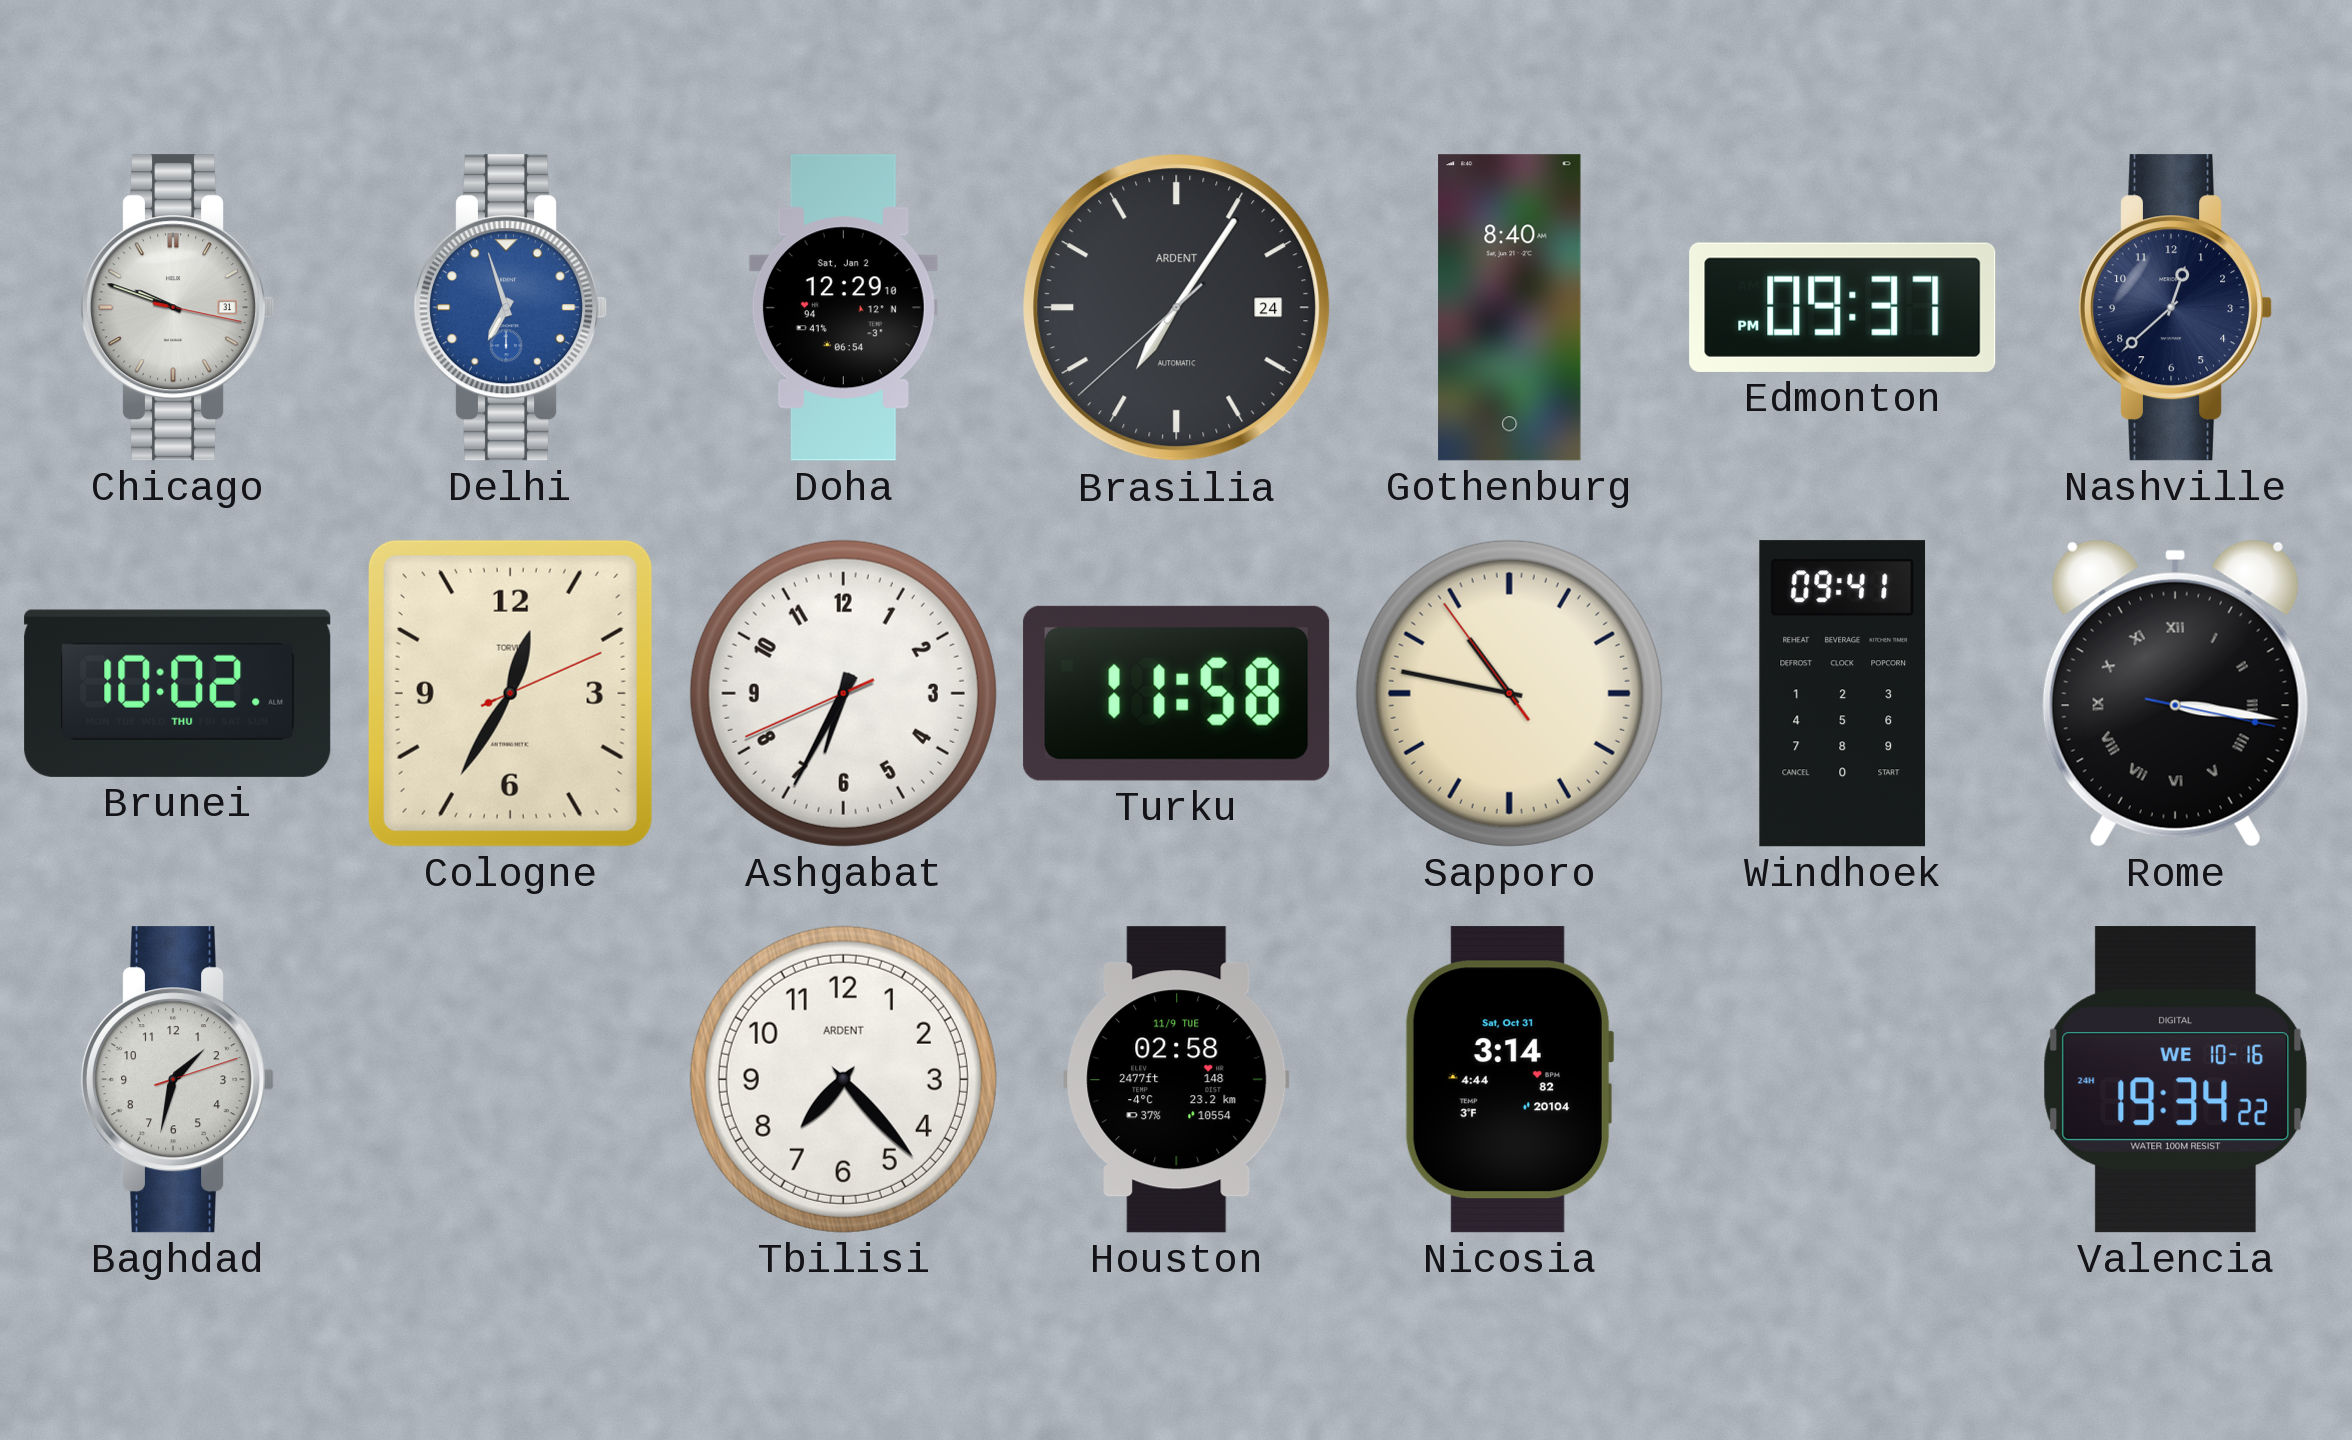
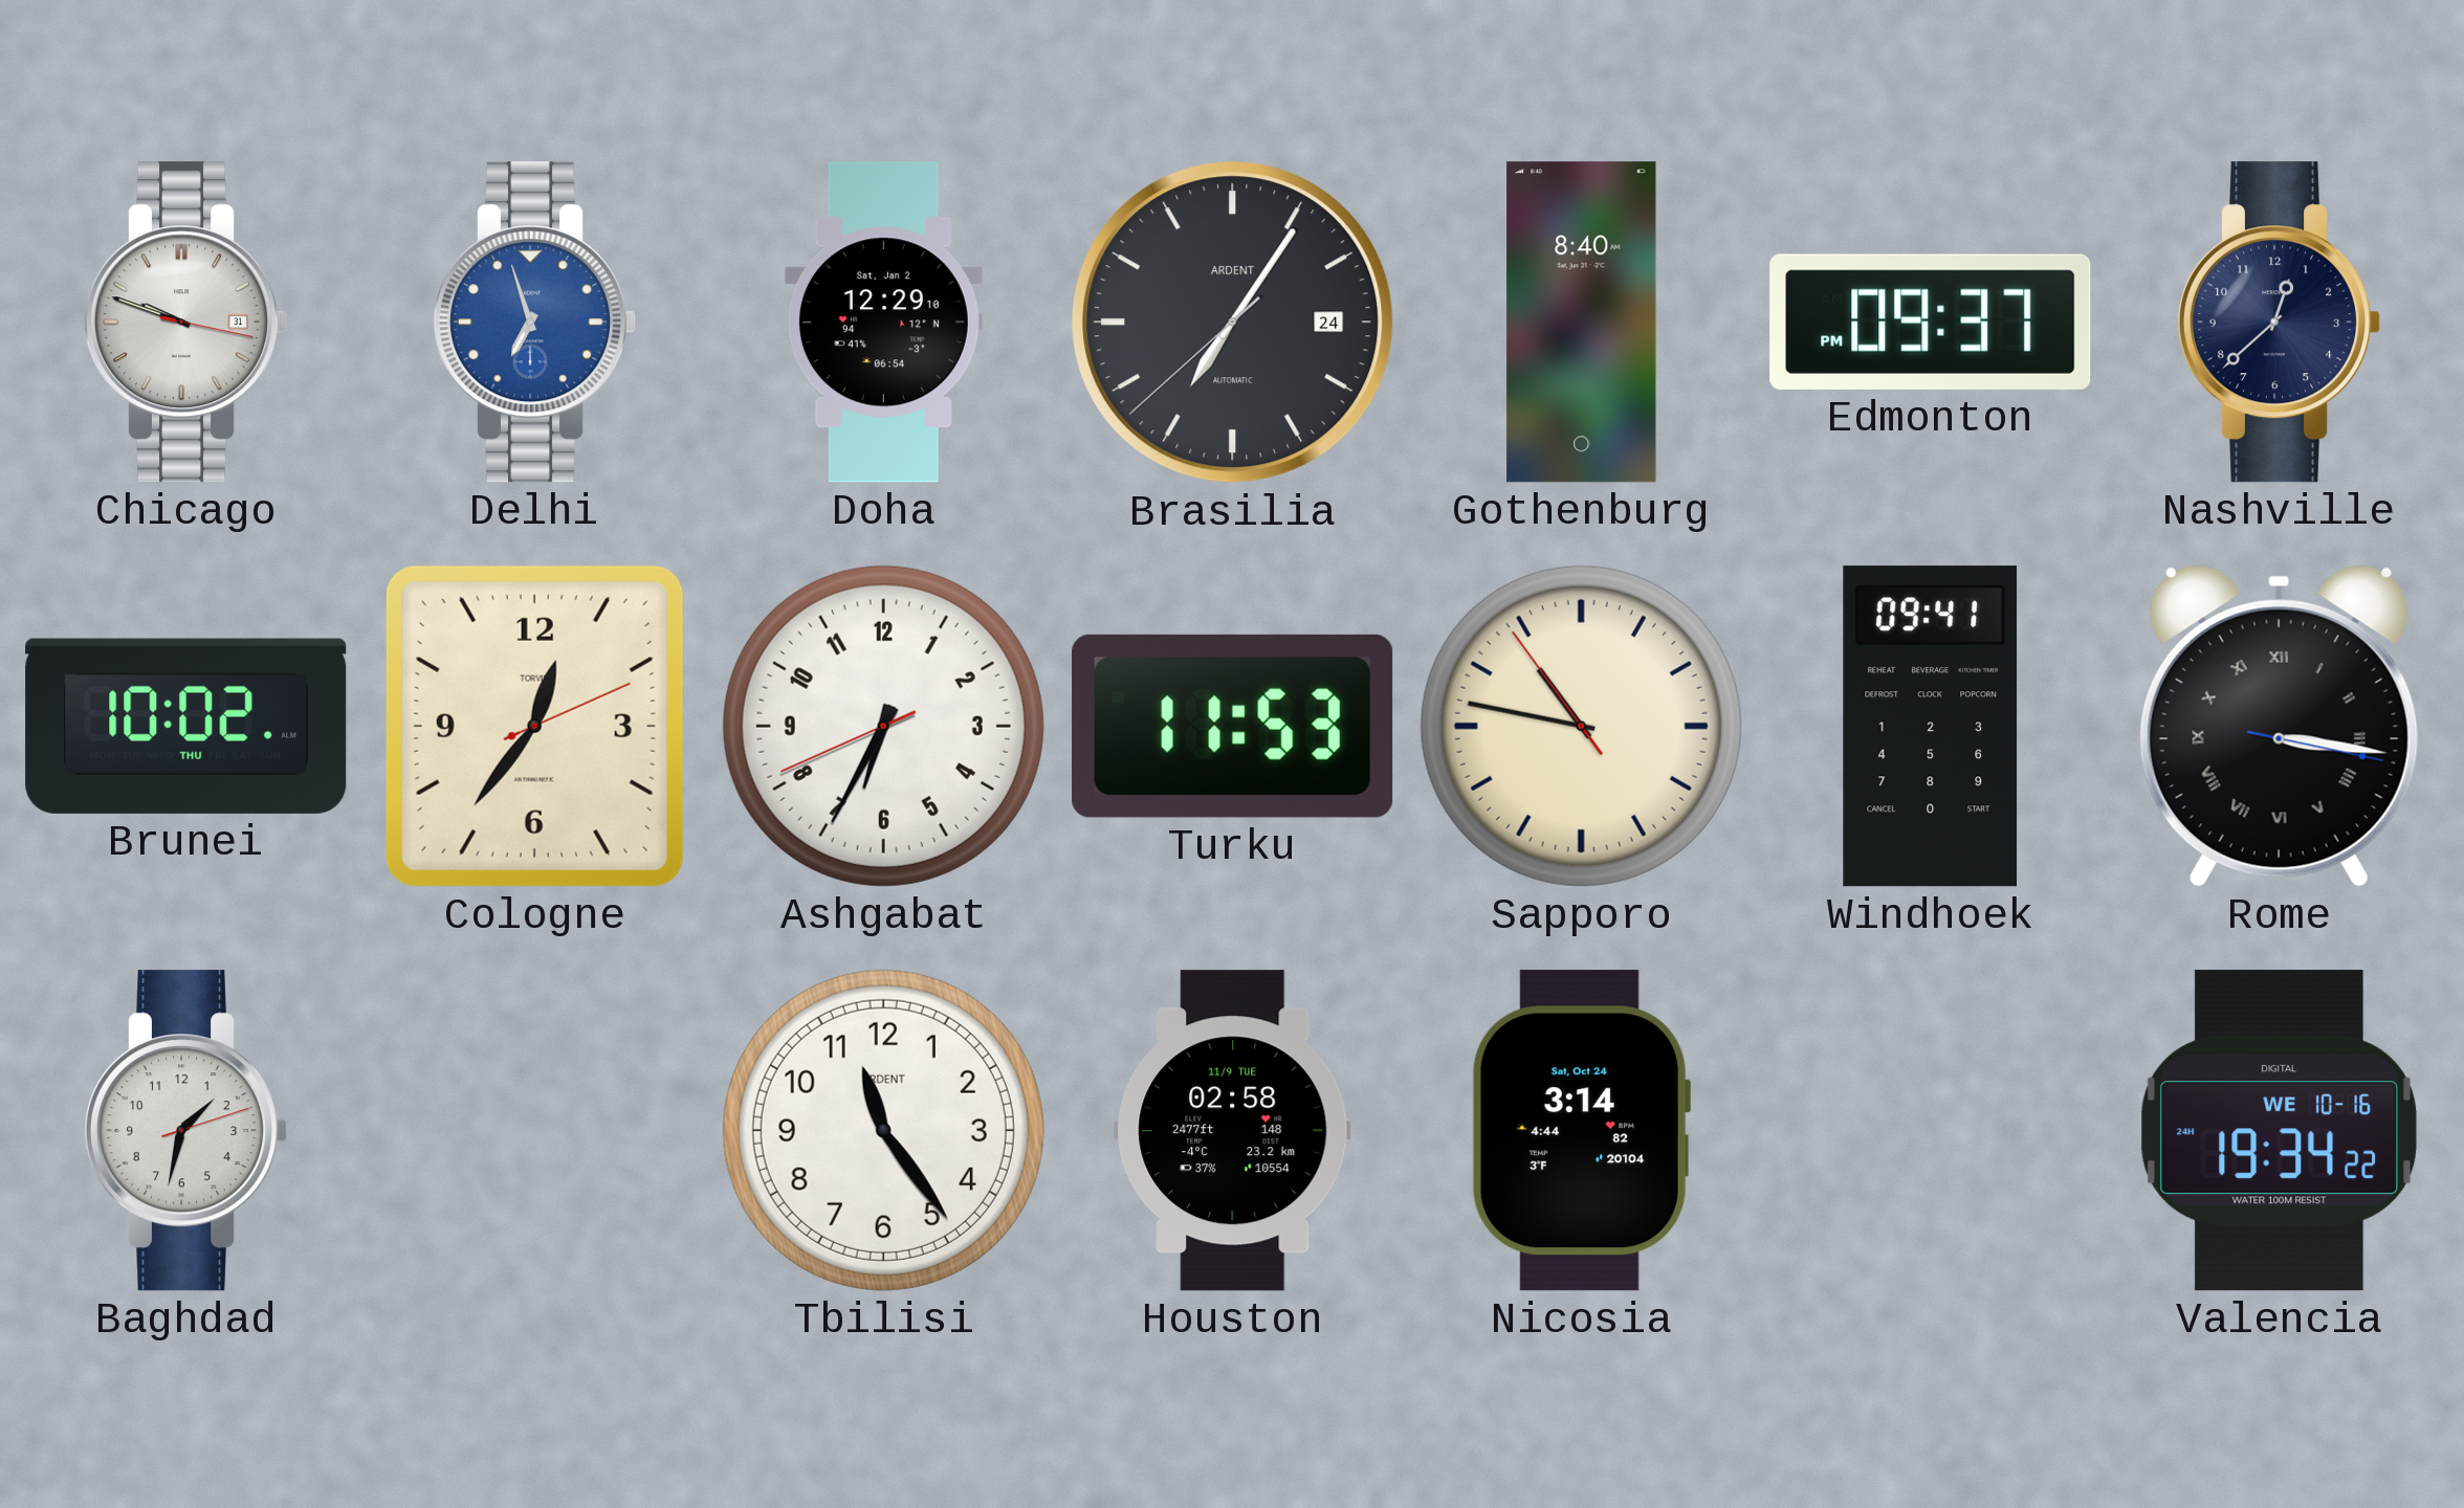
Cologne: 12:35 -> 12:36 (534, 726)
Turku: 11:58 -> 11:53 (1233, 726)
Tbilisi: 7:23 -> 11:24 (883, 1130)
Nicosia date: Sat, Oct 31 -> Sat, Oct 24 (1581, 1131)
